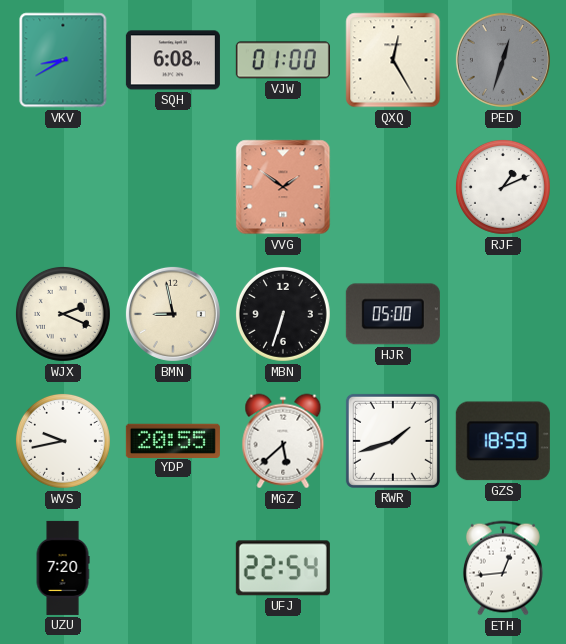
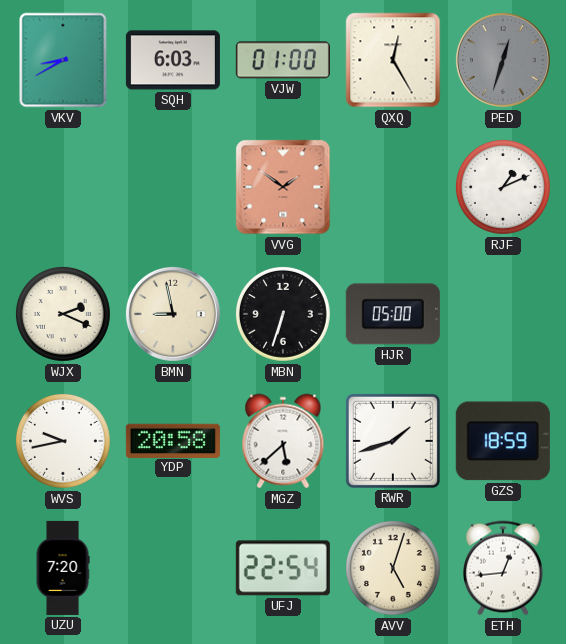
SQH: 6:08 -> 6:03 (173, 60)
YDP: 20:55 -> 20:58 (173, 440)
AVV: none -> 5:03 (393, 568)
